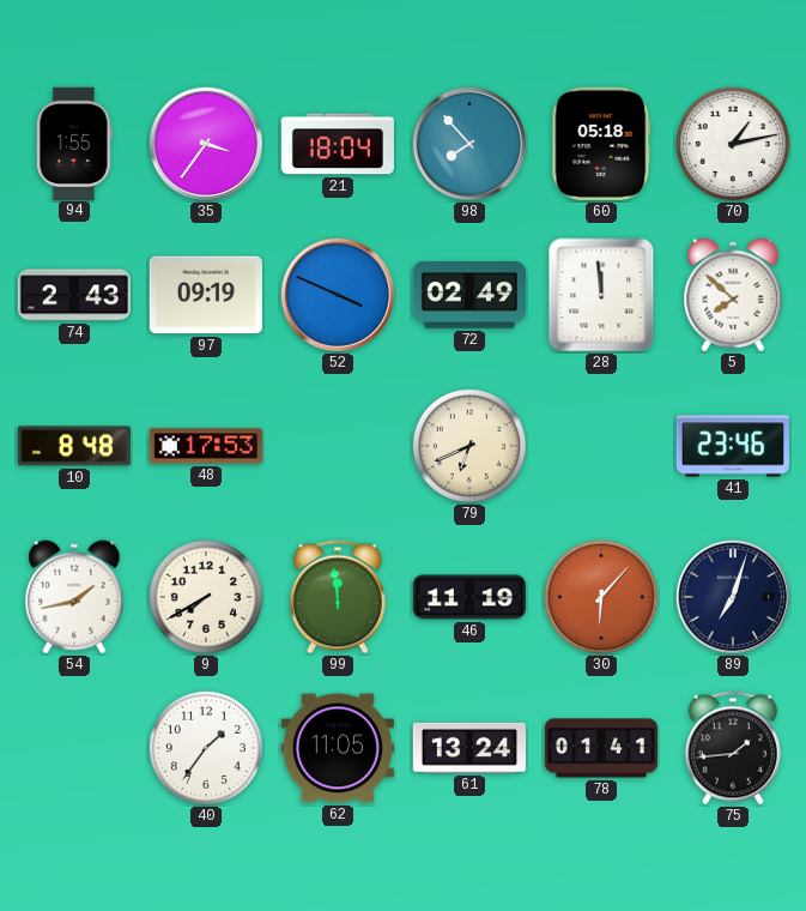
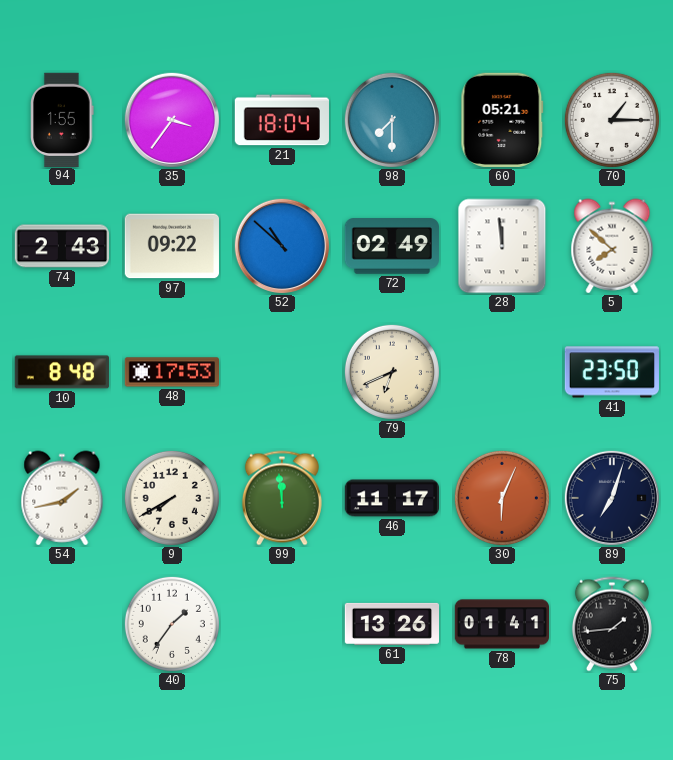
98: 7:53 -> 7:30 (392, 120)
60: 05:18 -> 05:21 (502, 120)
70: 1:13 -> 1:15 (612, 120)
97: 09:19 -> 09:22 (171, 246)
52: 3:49 -> 10:52 (282, 246)
41: 23:46 -> 23:50 (612, 372)
46: 11:19 -> 11:17 (391, 498)
30: 6:07 -> 6:04 (502, 498)
62: 11:05 -> none (338, 748)
61: 13:24 -> 13:26 (391, 624)
